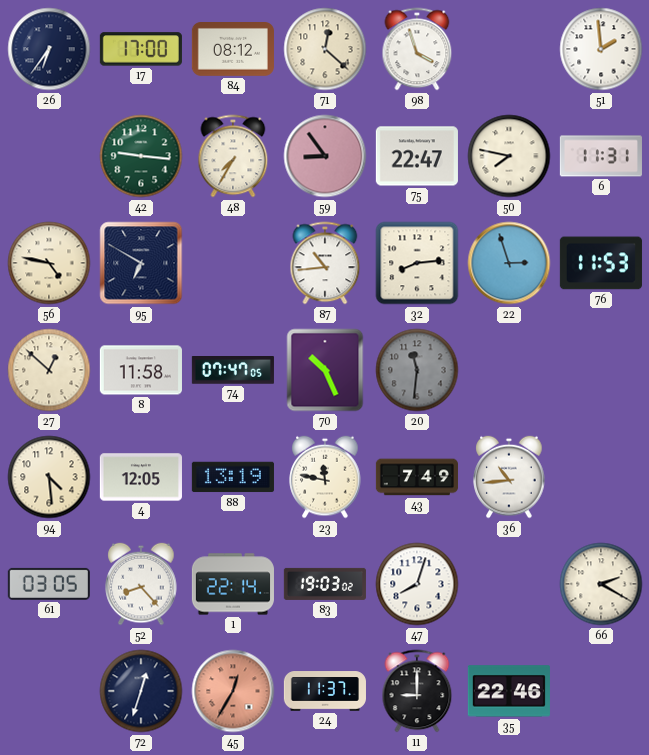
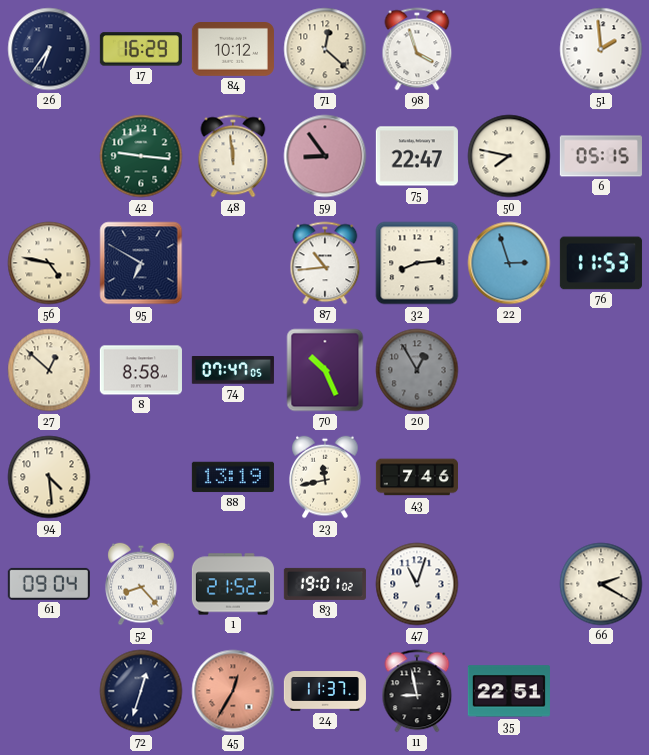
17: 17:00 -> 16:29 (141, 49)
84: 08:12 -> 10:12 (233, 50)
48: 7:35 -> 11:59 (233, 156)
6: 11:31 -> 05:15 (601, 156)
8: 11:58 -> 8:58 (141, 370)
20: 11:31 -> 12:55 (417, 370)
4: 12:05 -> none (141, 477)
23: 11:47 -> 11:43 (325, 477)
43: 7:49 -> 7:46 (417, 477)
36: 10:44 -> none (509, 477)
61: 03:05 -> 09:04 (49, 584)
1: 22:14 -> 21:52 (233, 584)
83: 19:03 -> 19:01 (325, 584)
47: 8:03 -> 11:03 (417, 584)
11: 9:00 -> 8:58 (417, 691)
35: 22:46 -> 22:51 (509, 691)
